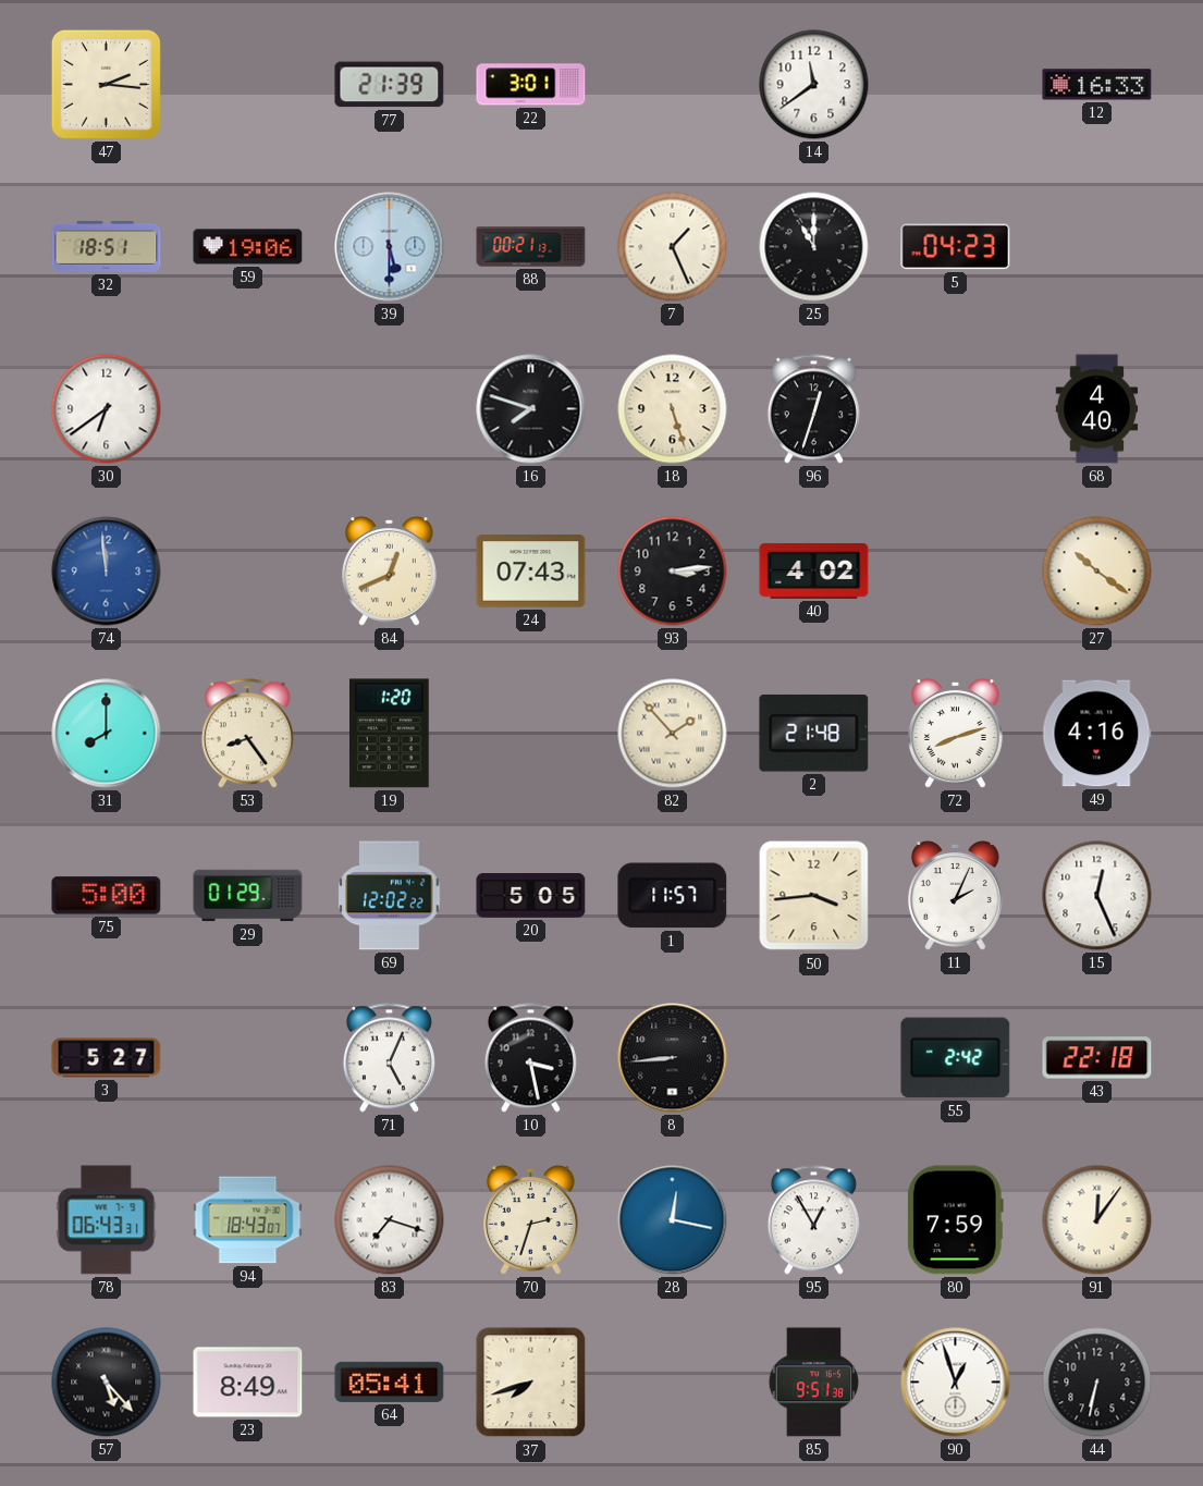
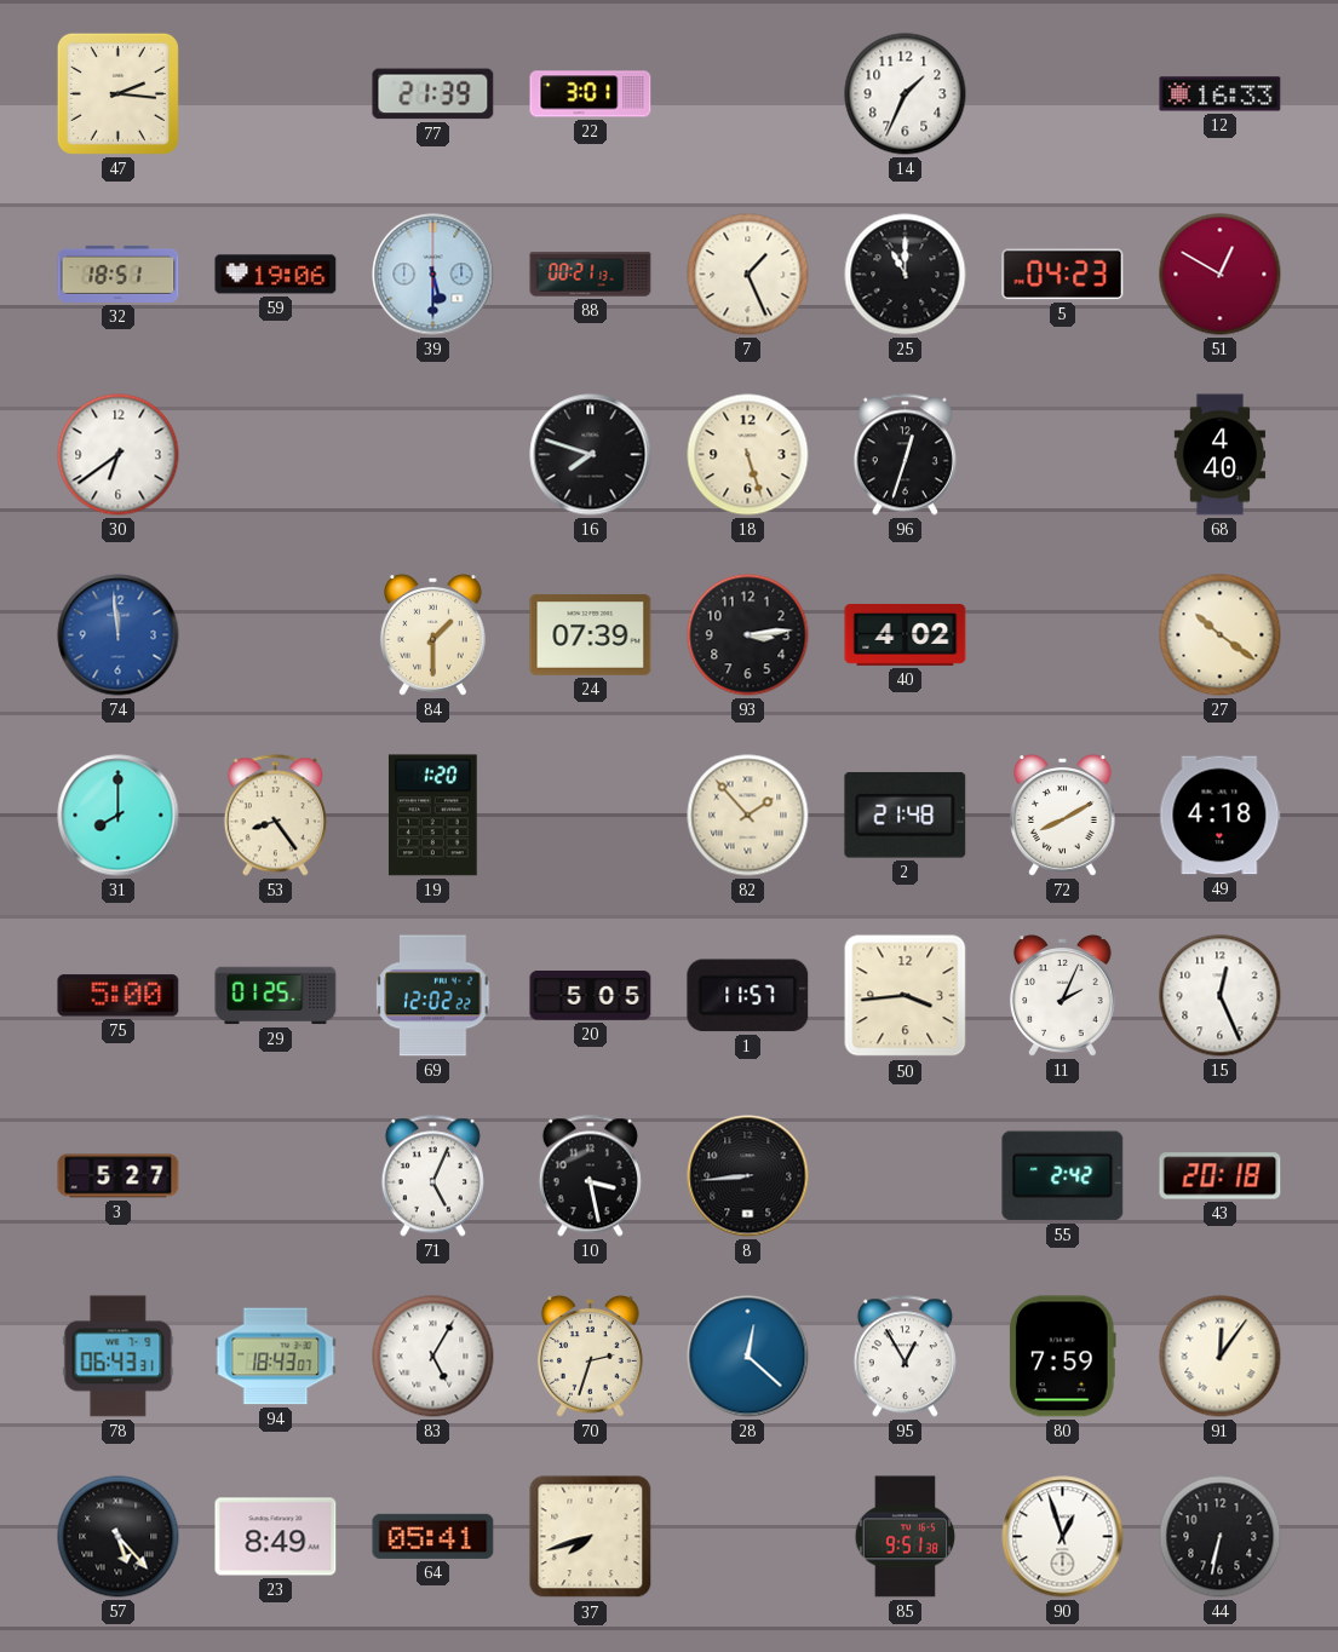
14: 11:39 -> 1:34 (906, 94)
51: none -> 12:50 (1221, 275)
84: 12:41 -> 1:30 (432, 635)
24: 07:43 -> 07:39 (591, 635)
72: 8:12 -> 8:10 (1062, 816)
49: 4:16 -> 4:18 (1221, 816)
29: 01:29 -> 01:25 (276, 996)
43: 22:18 -> 20:18 (1221, 1176)
83: 7:18 -> 5:05 (433, 1357)
28: 12:17 -> 12:22 (748, 1357)
